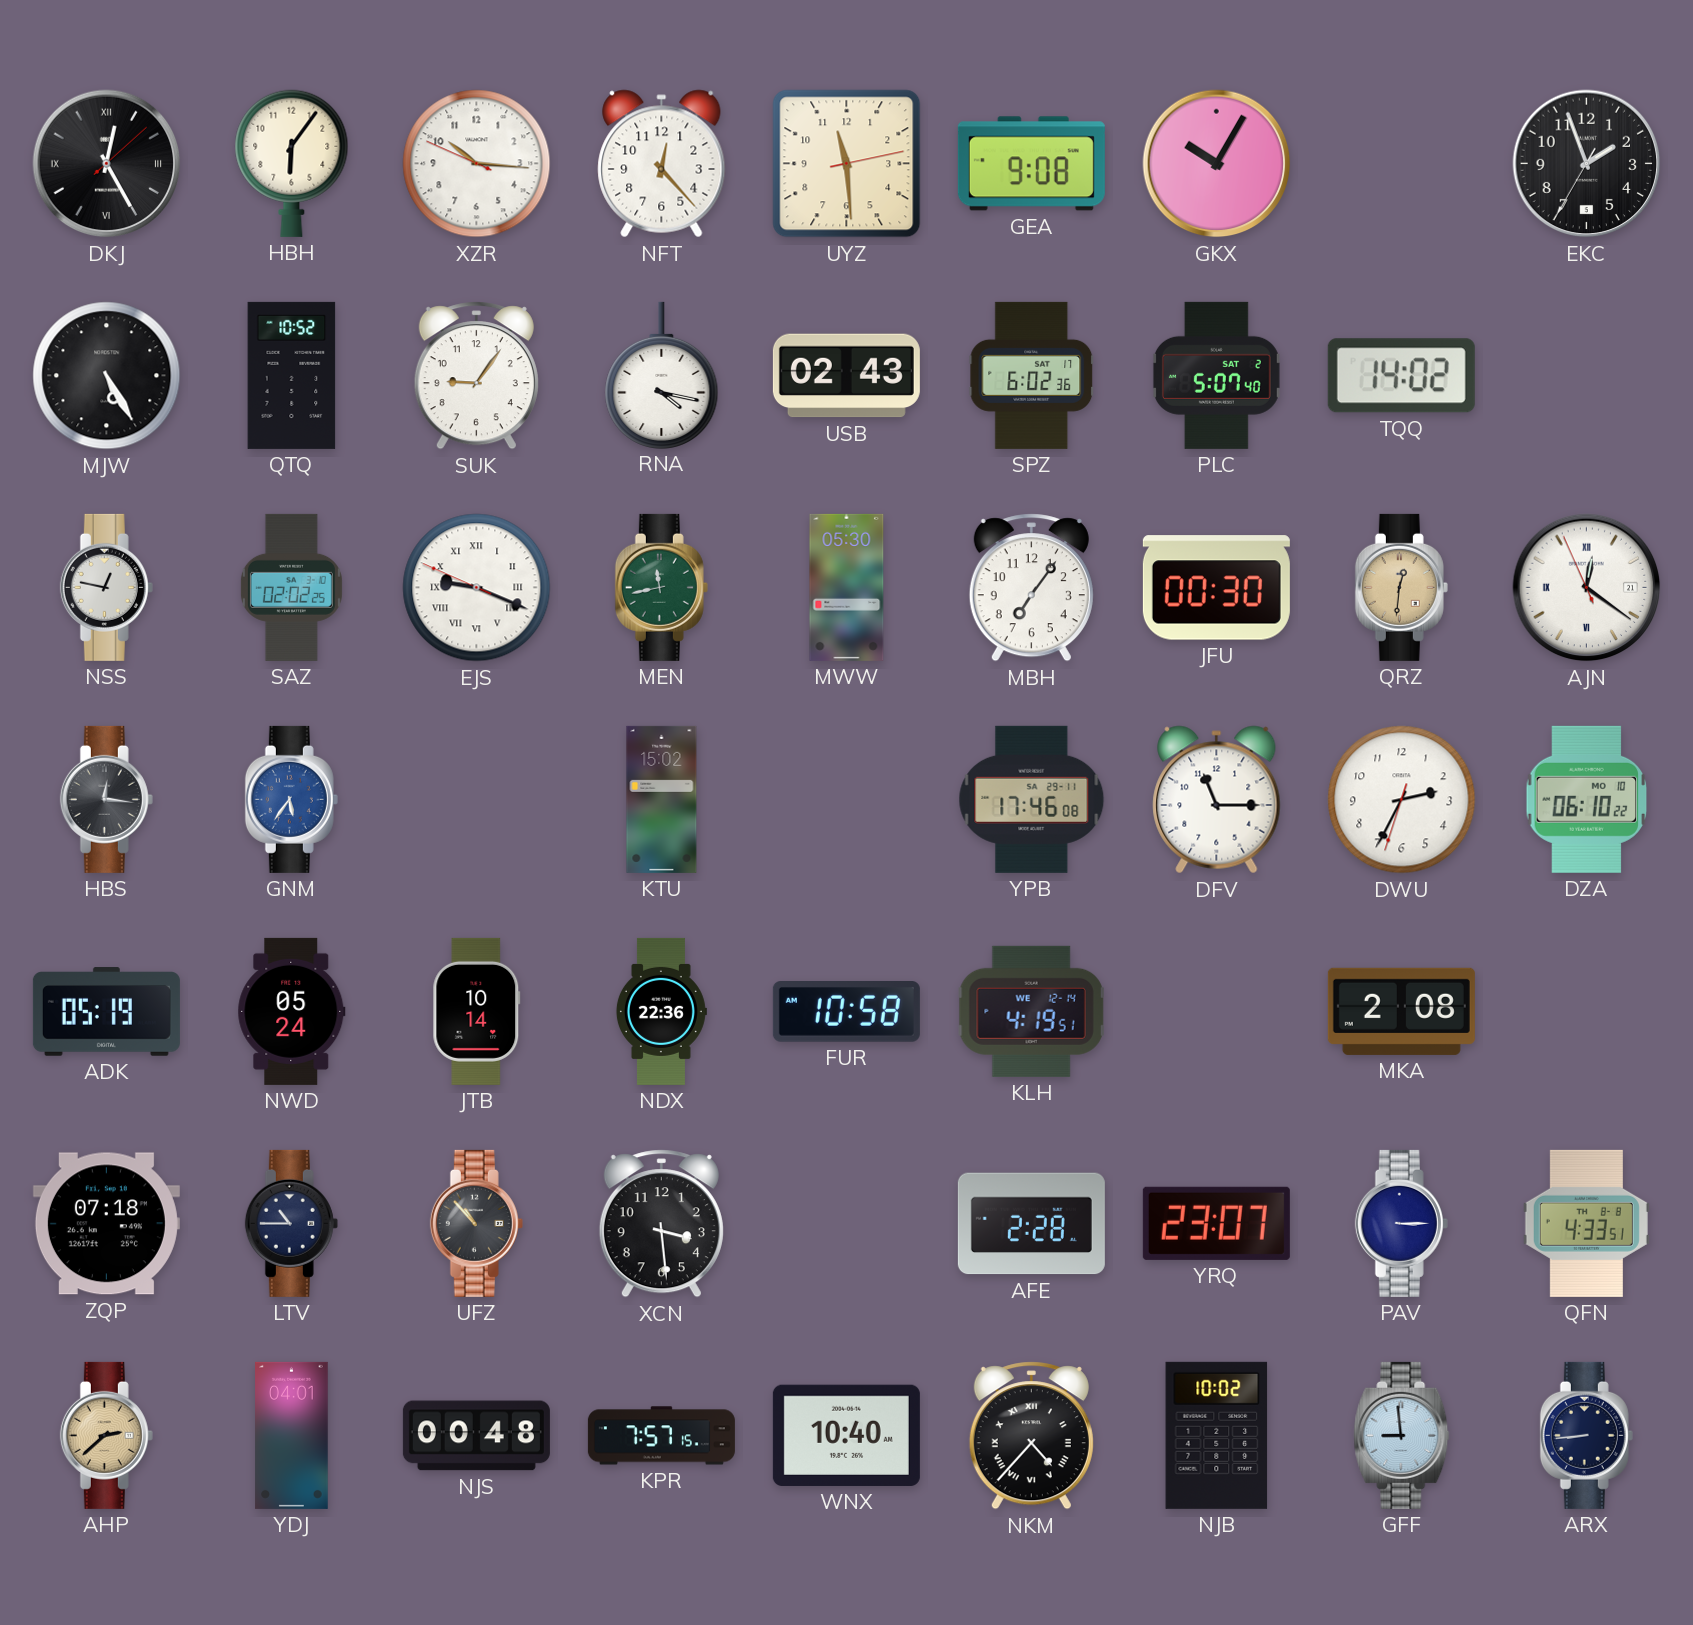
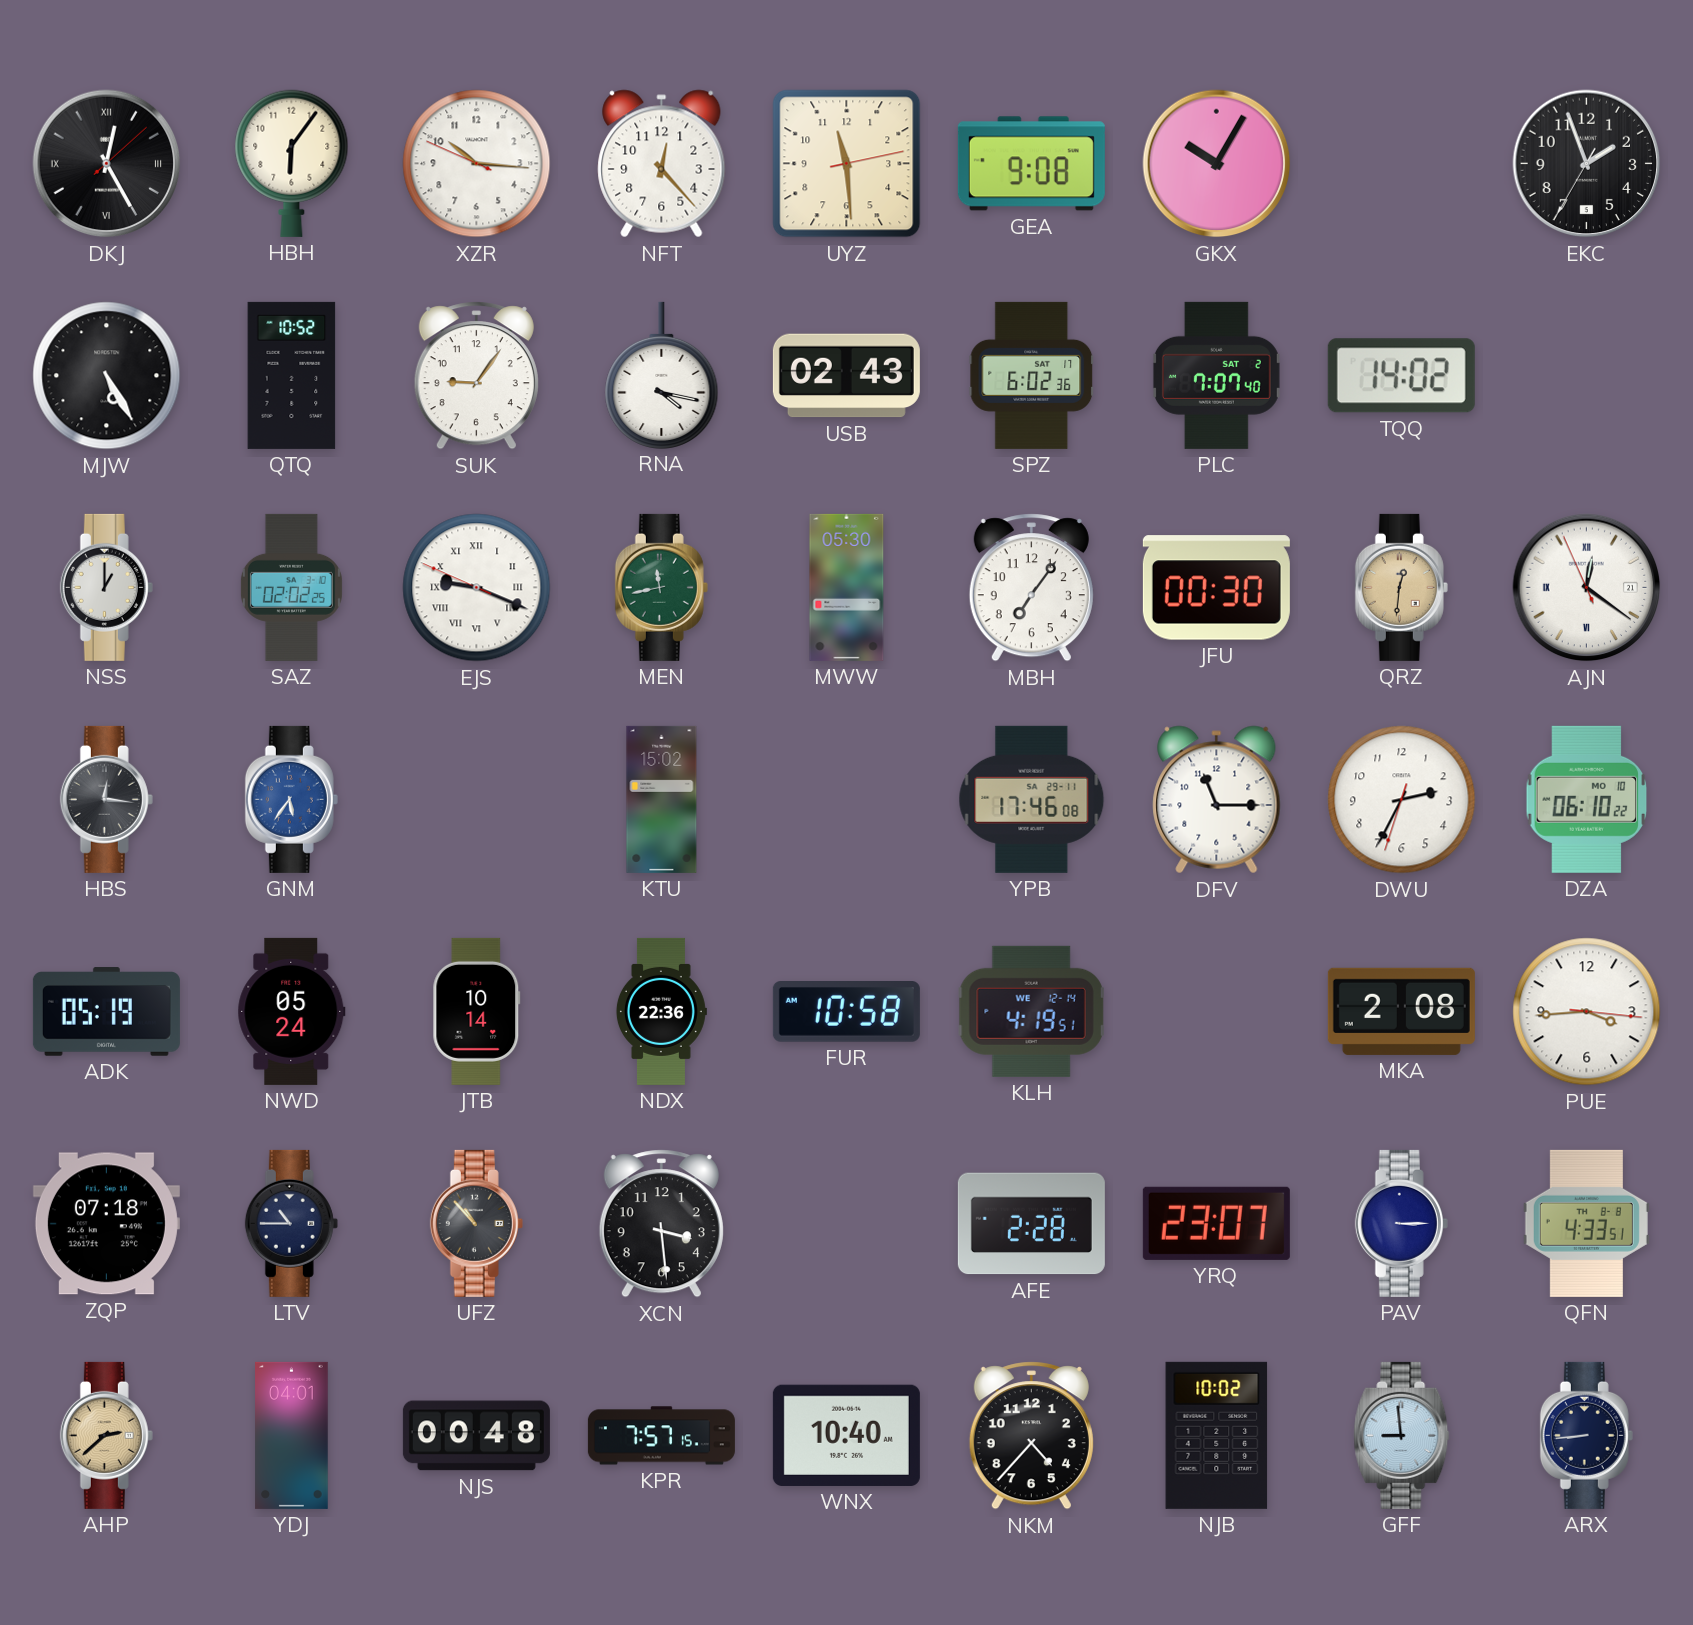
PLC: 5:07 -> 7:07 (1216, 375)
NSS: 12:47 -> 1:00 (106, 587)
PUE: none -> 3:44 (1587, 1012)
NKM numerals: Roman -> Arabic (1031, 1436)
